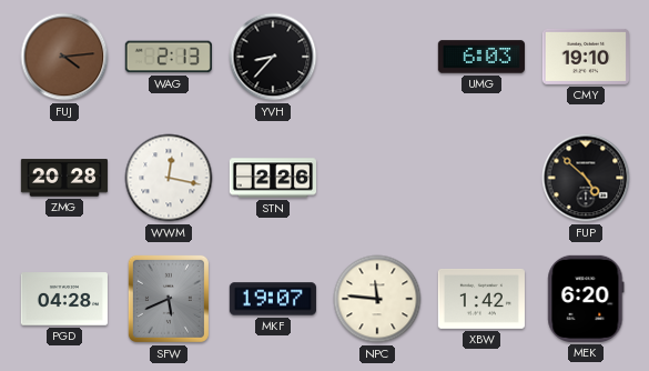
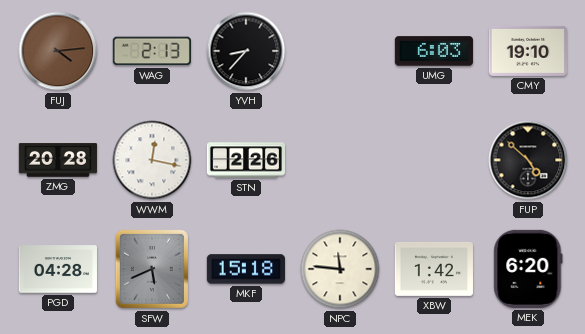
MKF: 19:07 -> 15:18 (246, 269)
